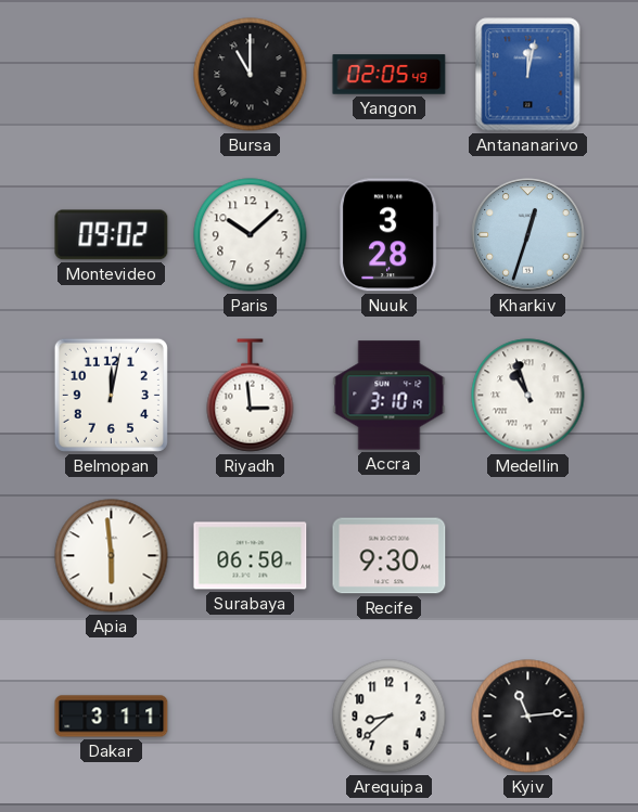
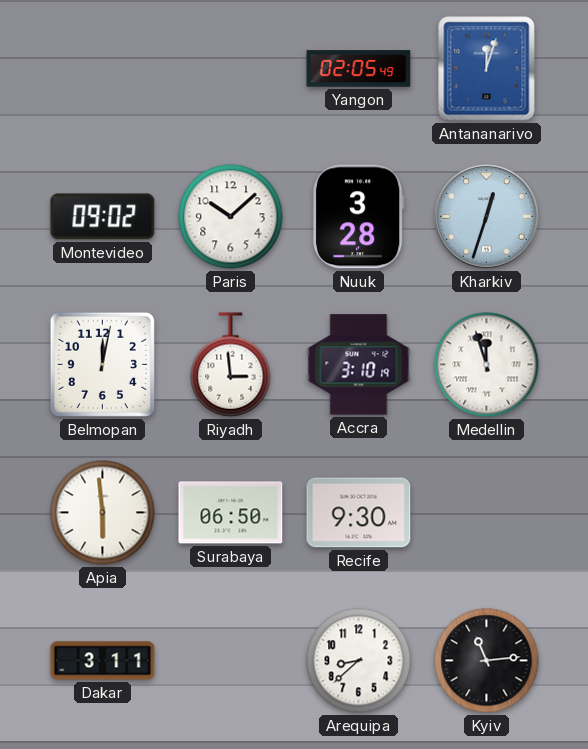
Bursa: 11:00 -> none (251, 75)
Antananarivo: 12:02 -> 12:03 (487, 69)
Medellin: 10:57 -> 11:57 (487, 365)
